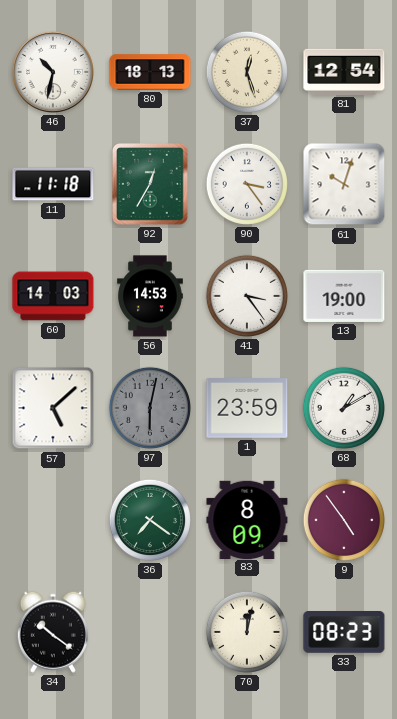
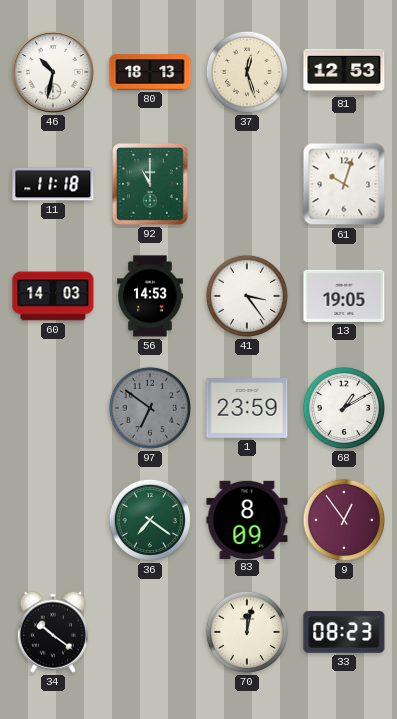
81: 12:54 -> 12:53 (344, 72)
92: 12:35 -> 11:00 (151, 185)
90: 3:24 -> none (247, 184)
13: 19:00 -> 19:05 (344, 296)
57: 5:08 -> none (53, 408)
97: 6:02 -> 6:51 (150, 408)
9: 4:54 -> 12:54 (344, 520)
